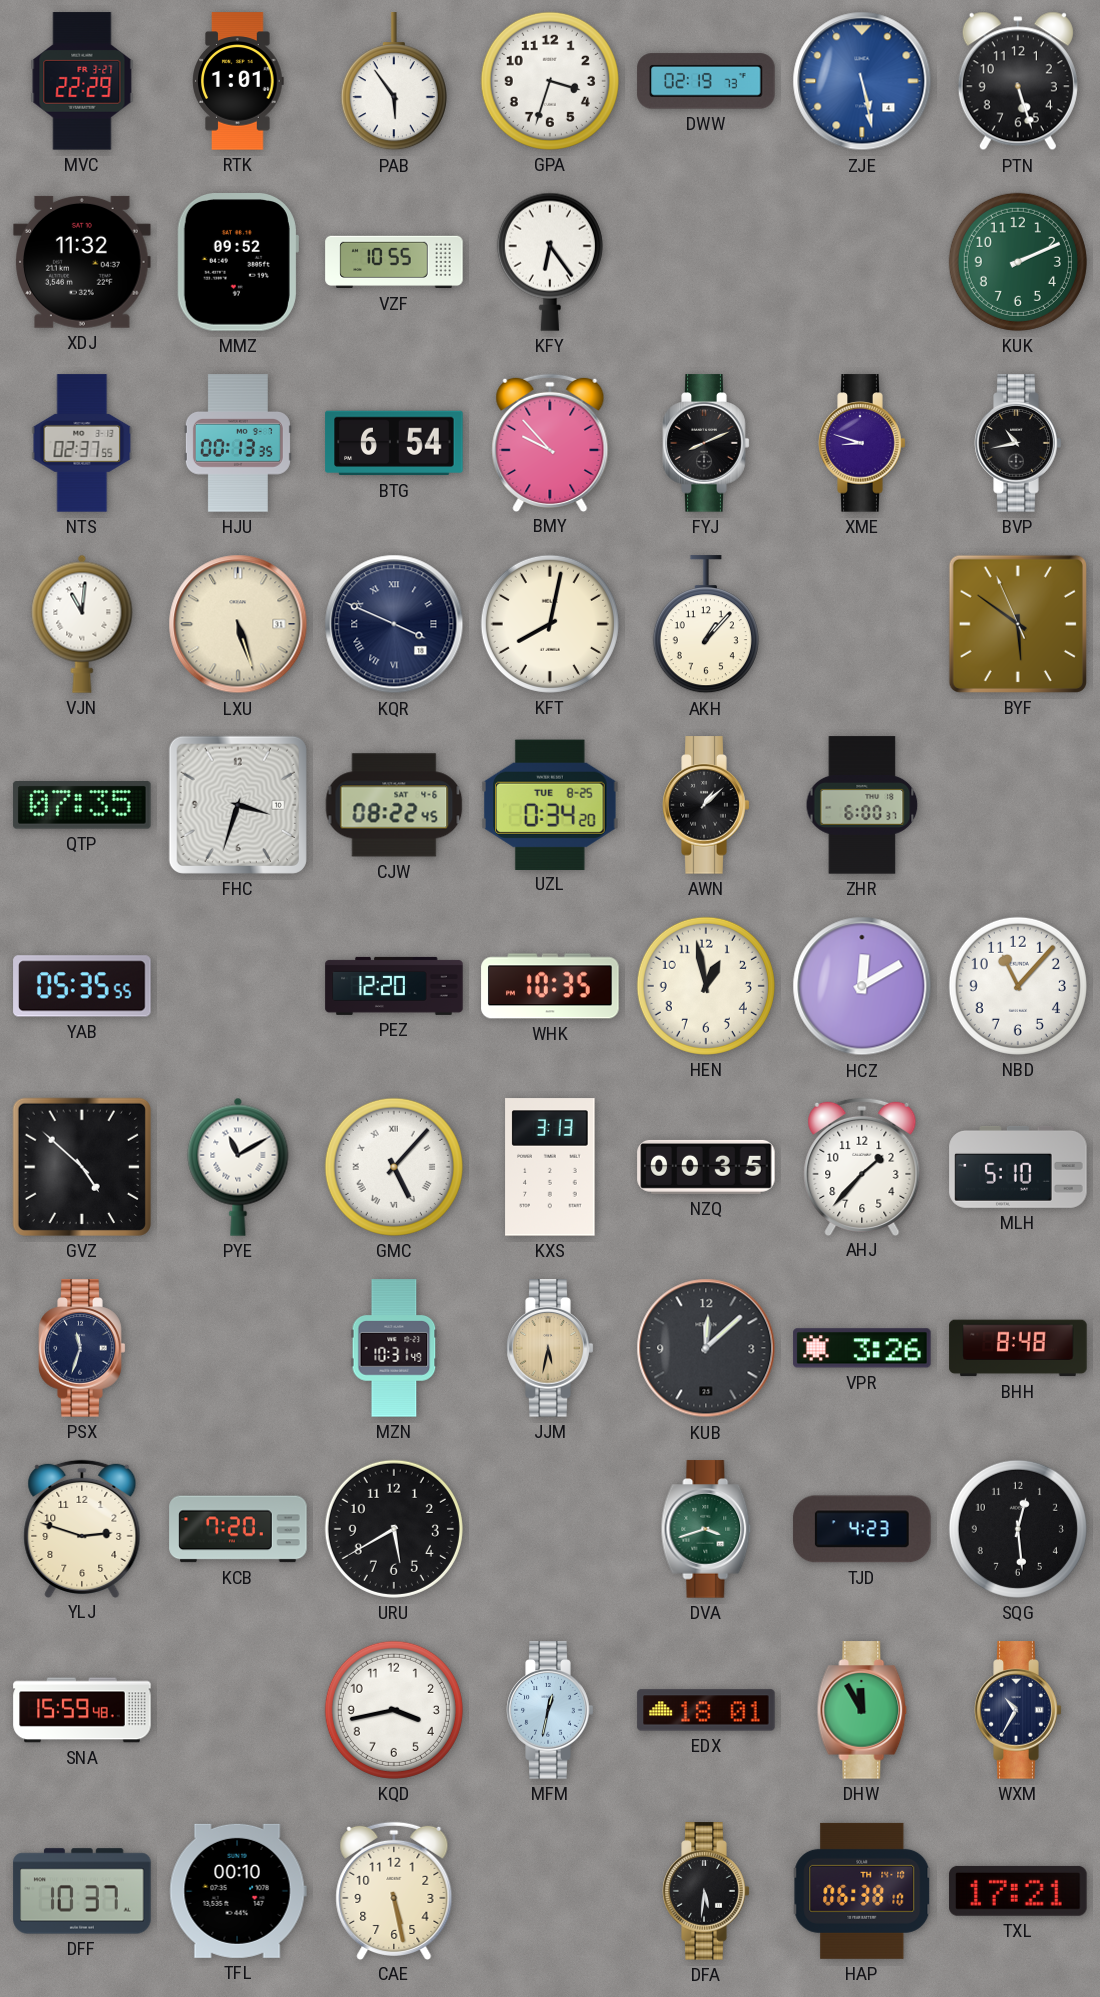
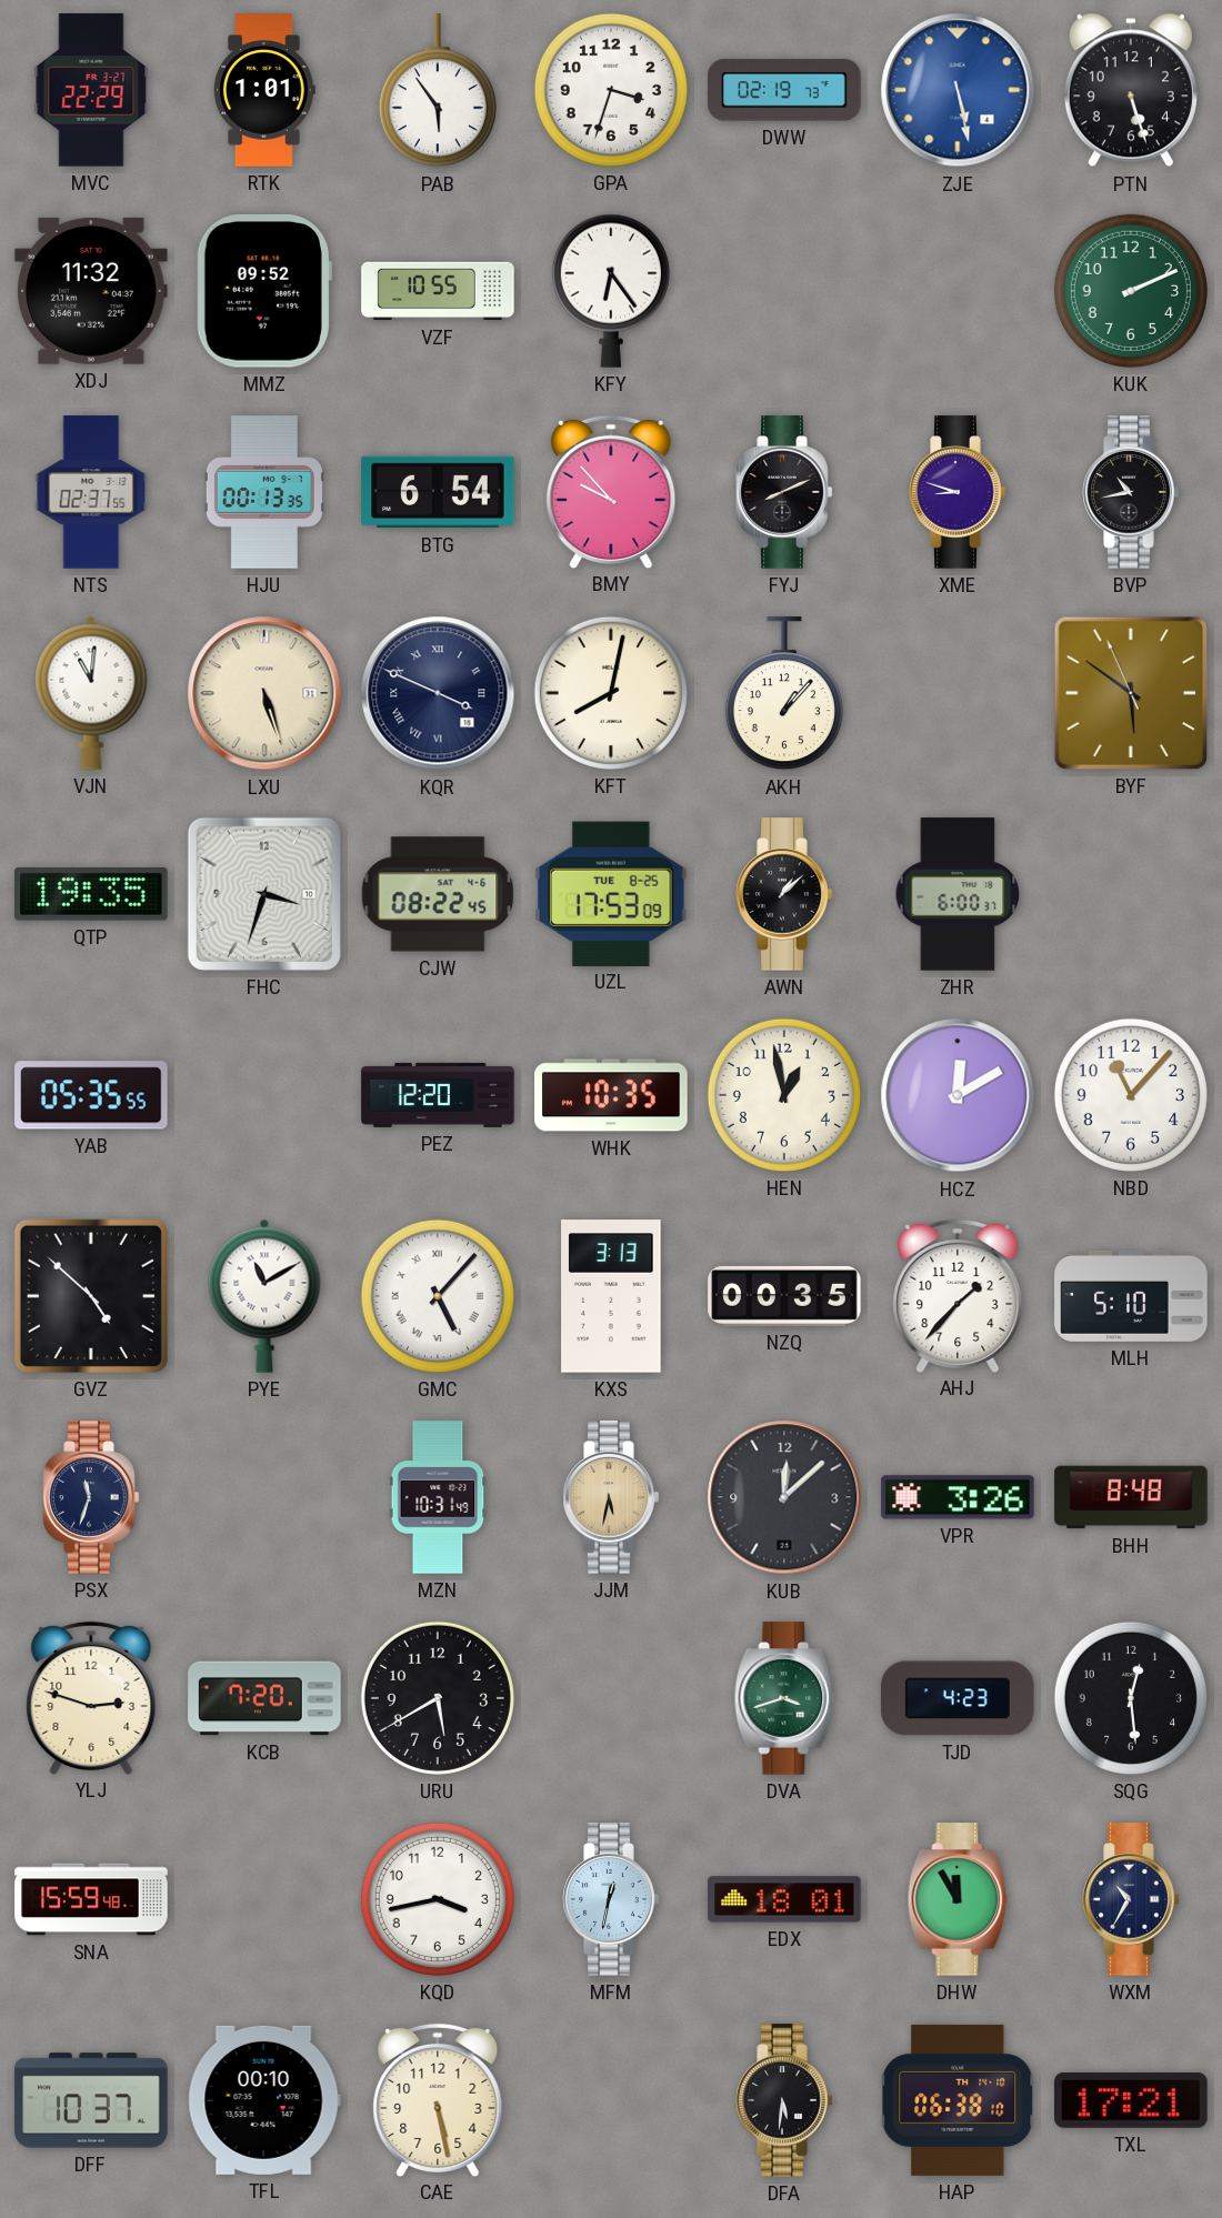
QTP: 07:35 -> 19:35 (91, 895)
UZL: 0:34 -> 17:53 (612, 893)
